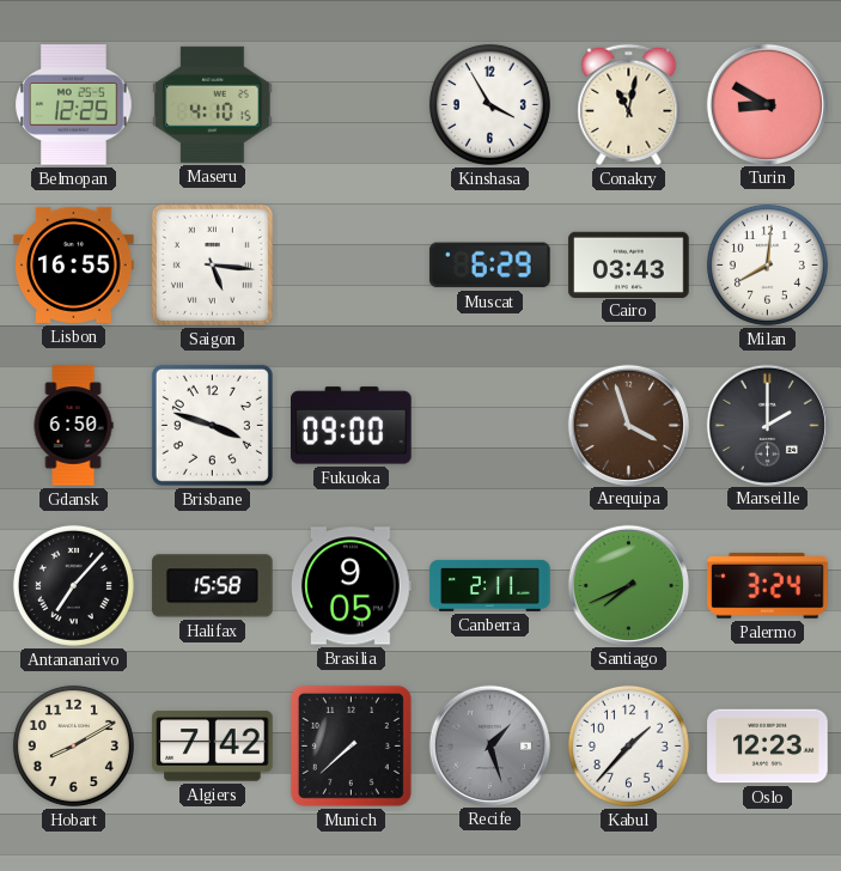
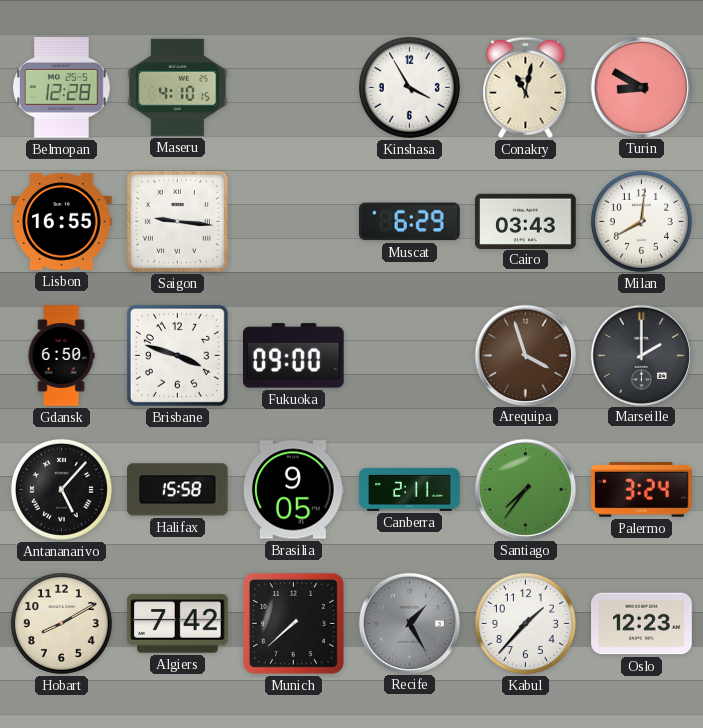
Belmopan: 12:25 -> 12:28 (62, 88)
Saigon: 5:16 -> 9:16 (177, 221)
Antananarivo: 7:07 -> 5:07 (61, 489)
Santiago: 7:41 -> 7:36 (525, 489)
Recife: 1:27 -> 1:25 (409, 623)
